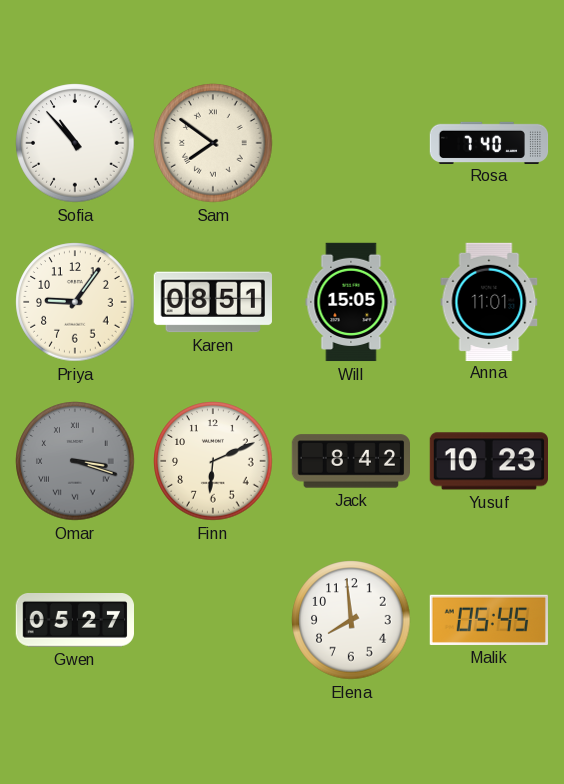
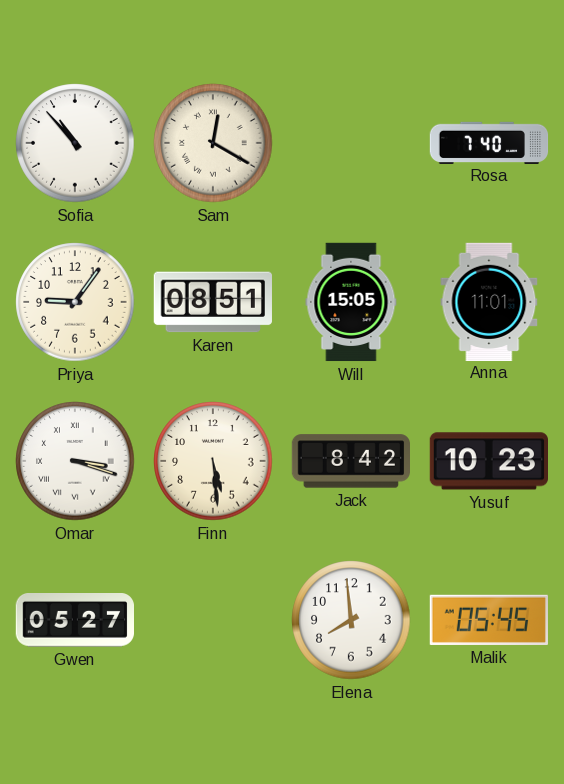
Sam: 7:51 -> 12:20 (213, 143)
Omar dial: grey -> white (75, 461)
Finn: 6:11 -> 5:29 (213, 461)
